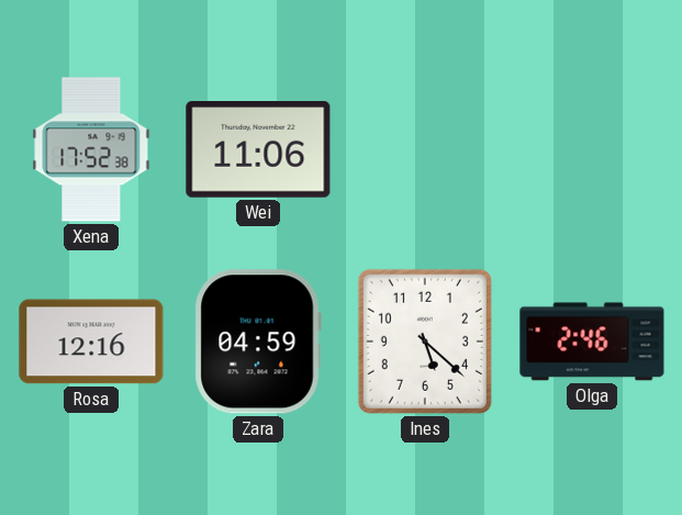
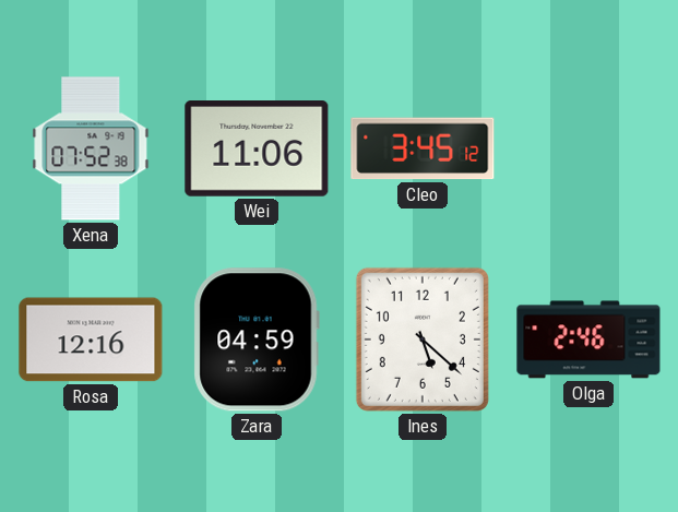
Xena: 17:52 -> 07:52 (91, 148)
Cleo: none -> 3:45 (423, 148)
